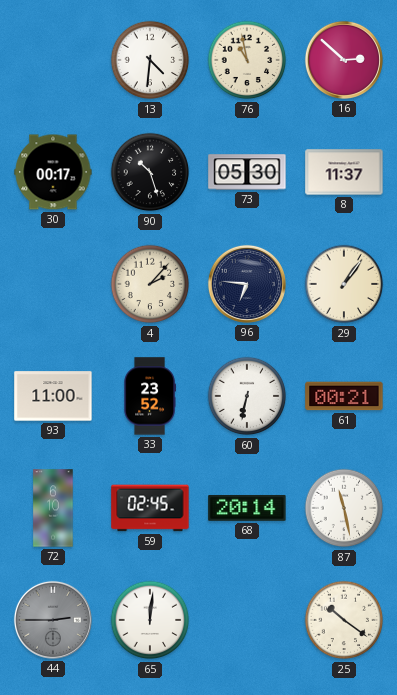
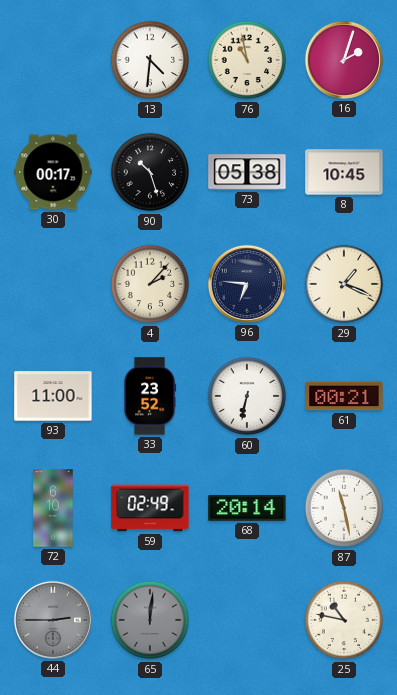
16: 2:52 -> 2:03 (344, 60)
73: 05:30 -> 05:38 (247, 172)
8: 11:37 -> 10:45 (344, 172)
29: 1:06 -> 1:19 (344, 284)
59: 02:45 -> 02:49 (150, 508)
65 dial: white -> grey (150, 620)
25: 10:21 -> 10:47 (344, 620)
